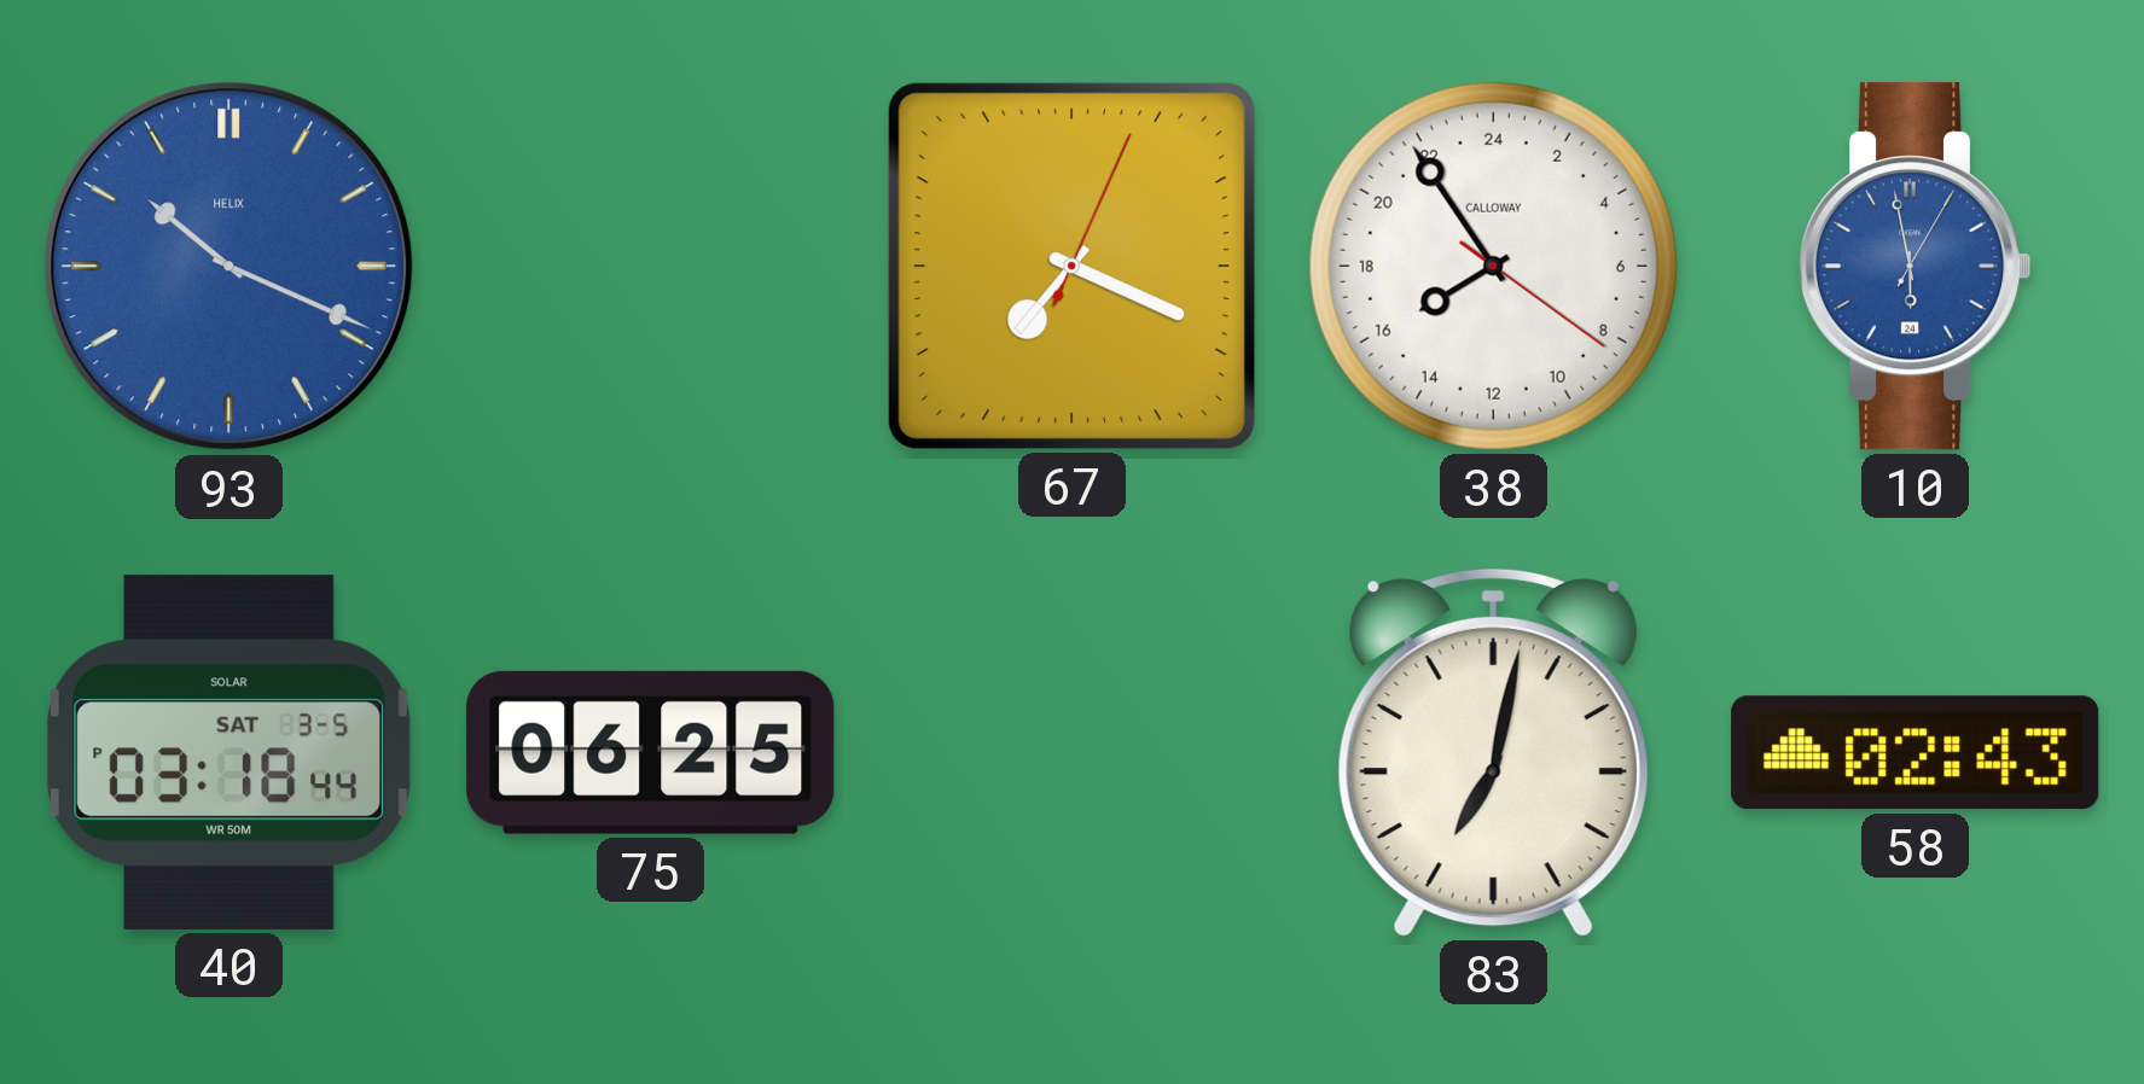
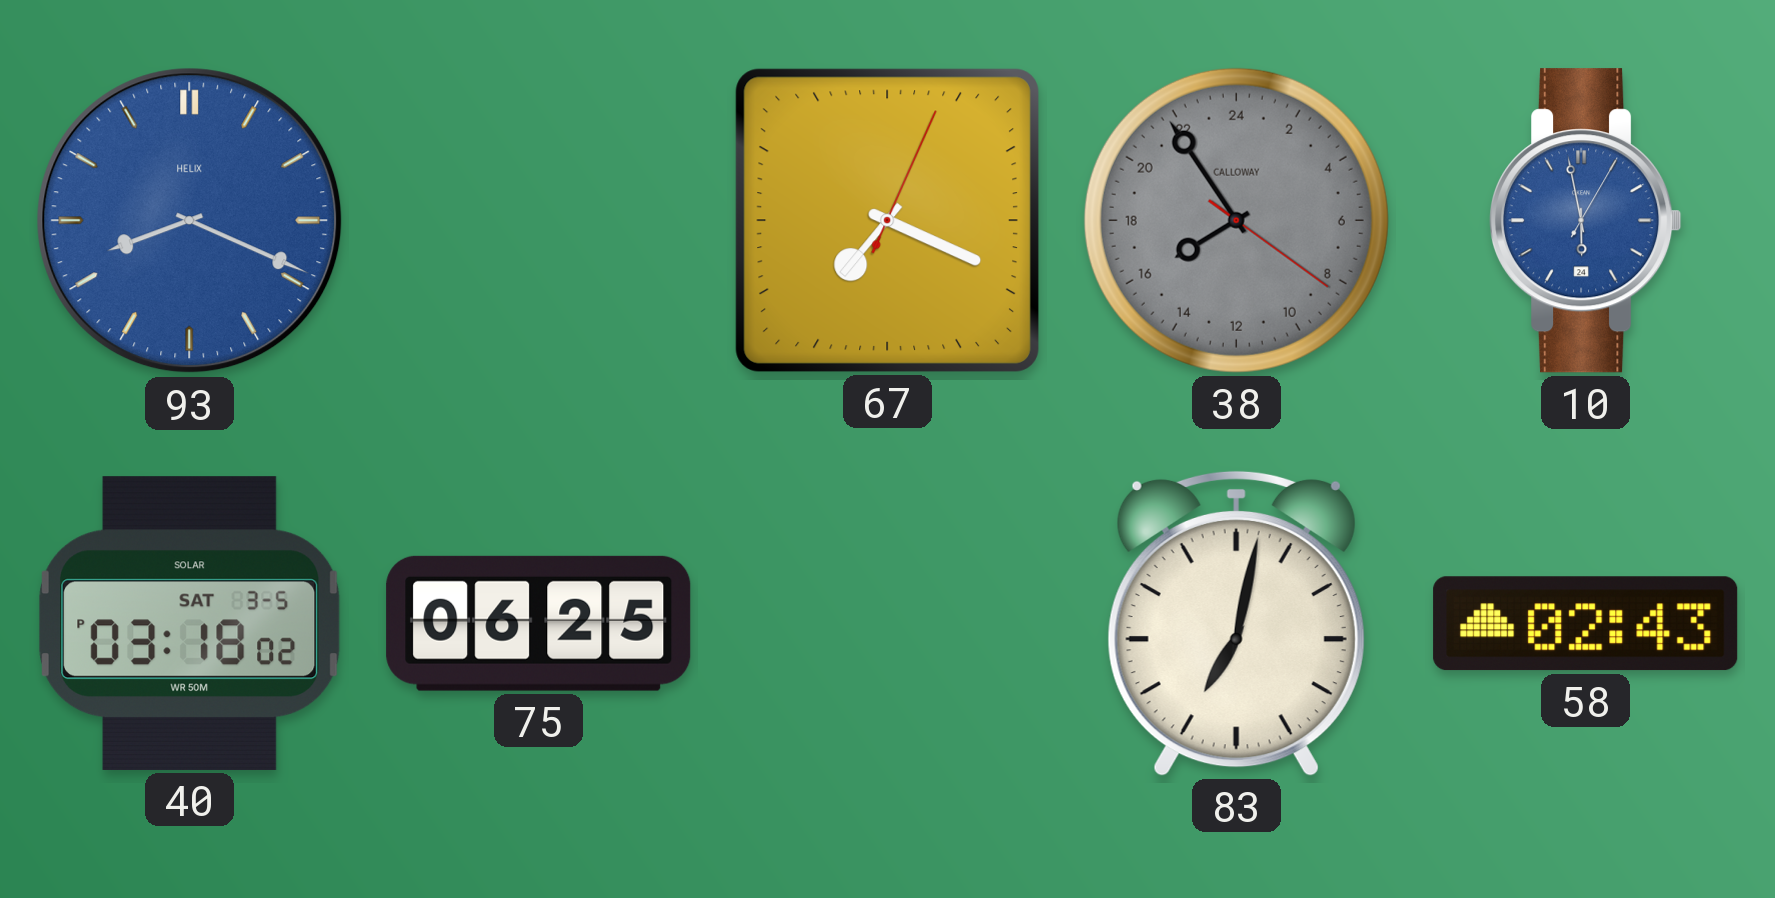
93: 10:19 -> 8:19 (190, 221)
38 dial: white -> grey (1236, 220)
40: 03:18:44 PM -> 03:18:02 PM (190, 623)
